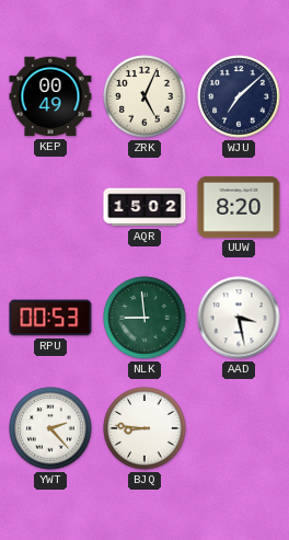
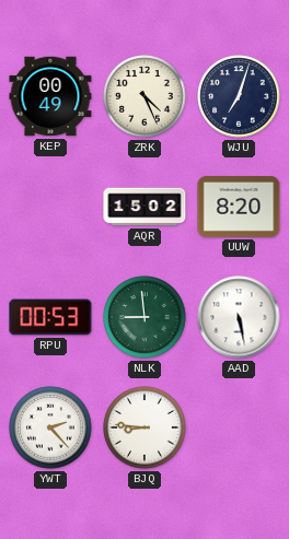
ZRK: 5:04 -> 4:26 (144, 96)
WJU: 7:08 -> 7:03 (239, 96)
AAD: 3:28 -> 5:28 (239, 317)
